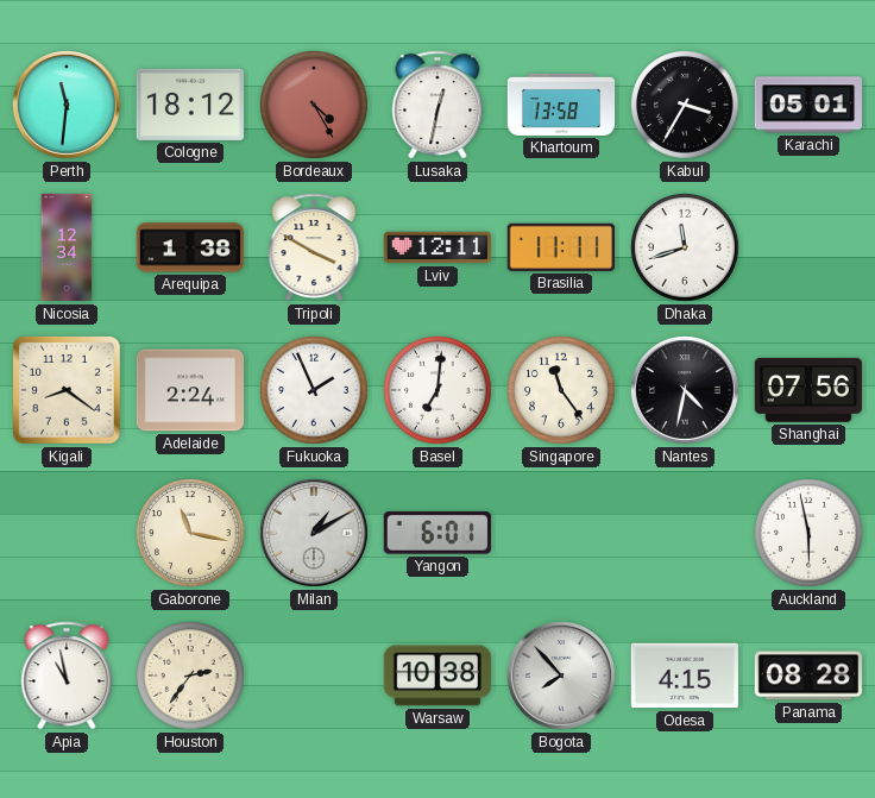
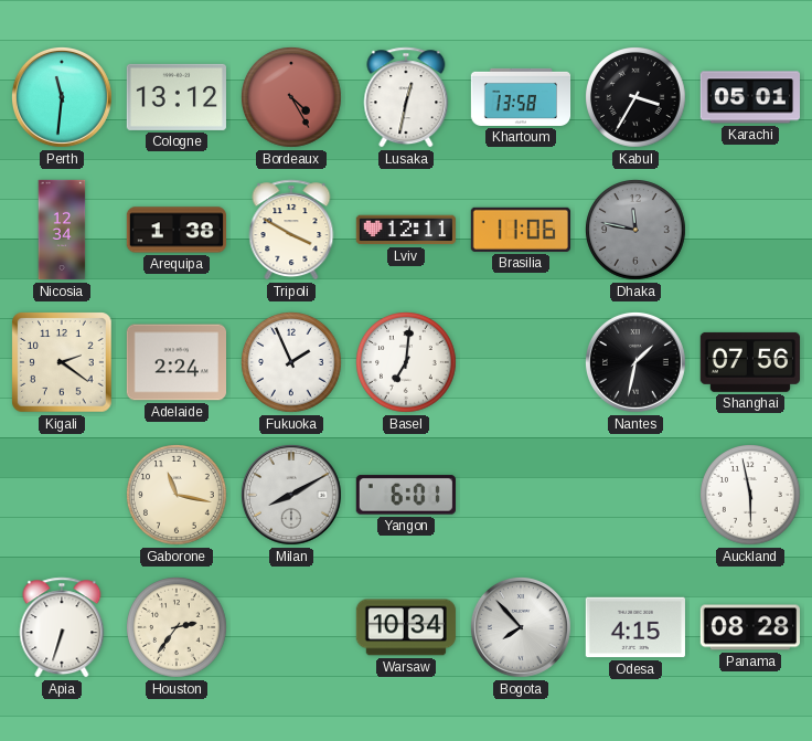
Cologne: 18:12 -> 13:12 (175, 97)
Brasilia: 11:11 -> 11:06 (521, 230)
Dhaka: 11:42 -> 11:47 (637, 231)
Dhaka dial: white -> grey (637, 231)
Kigali: 8:21 -> 2:21 (62, 362)
Singapore: 11:24 -> none (562, 391)
Nantes: 4:32 -> 1:32 (637, 362)
Milan: 1:10 -> 8:10 (292, 495)
Apia: 10:58 -> 6:33 (62, 627)
Warsaw: 10:38 -> 10:34 (405, 627)
